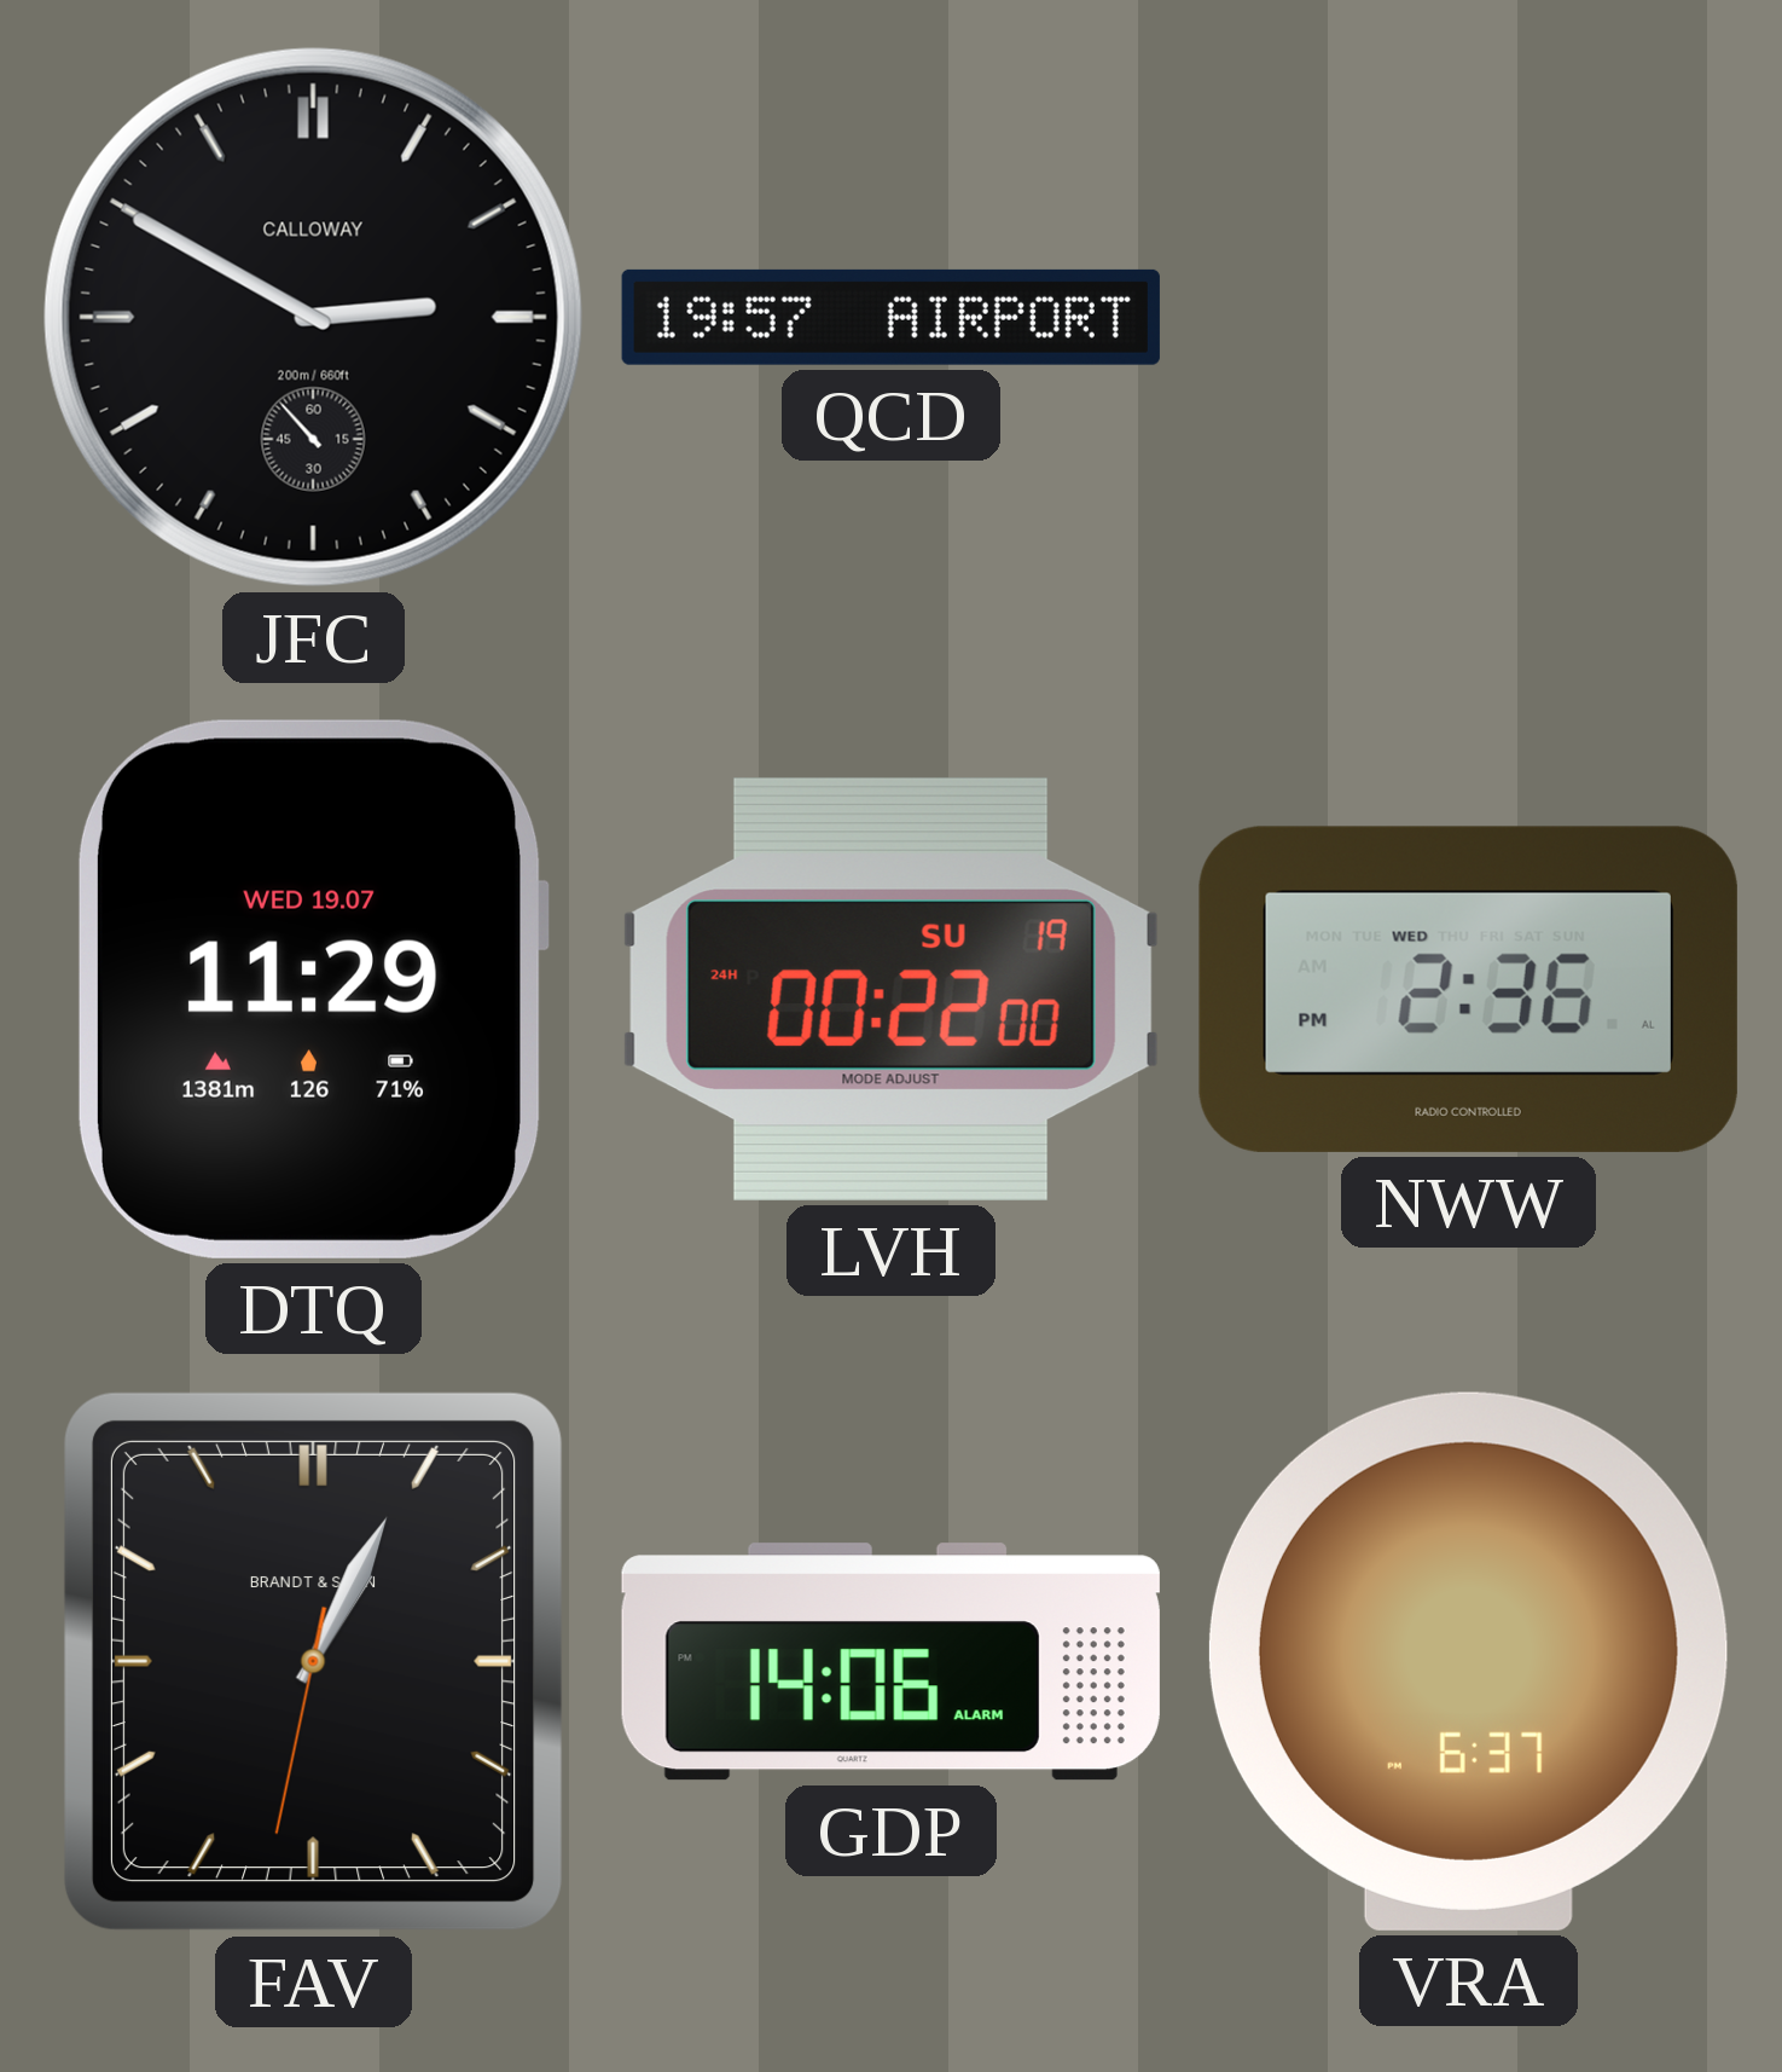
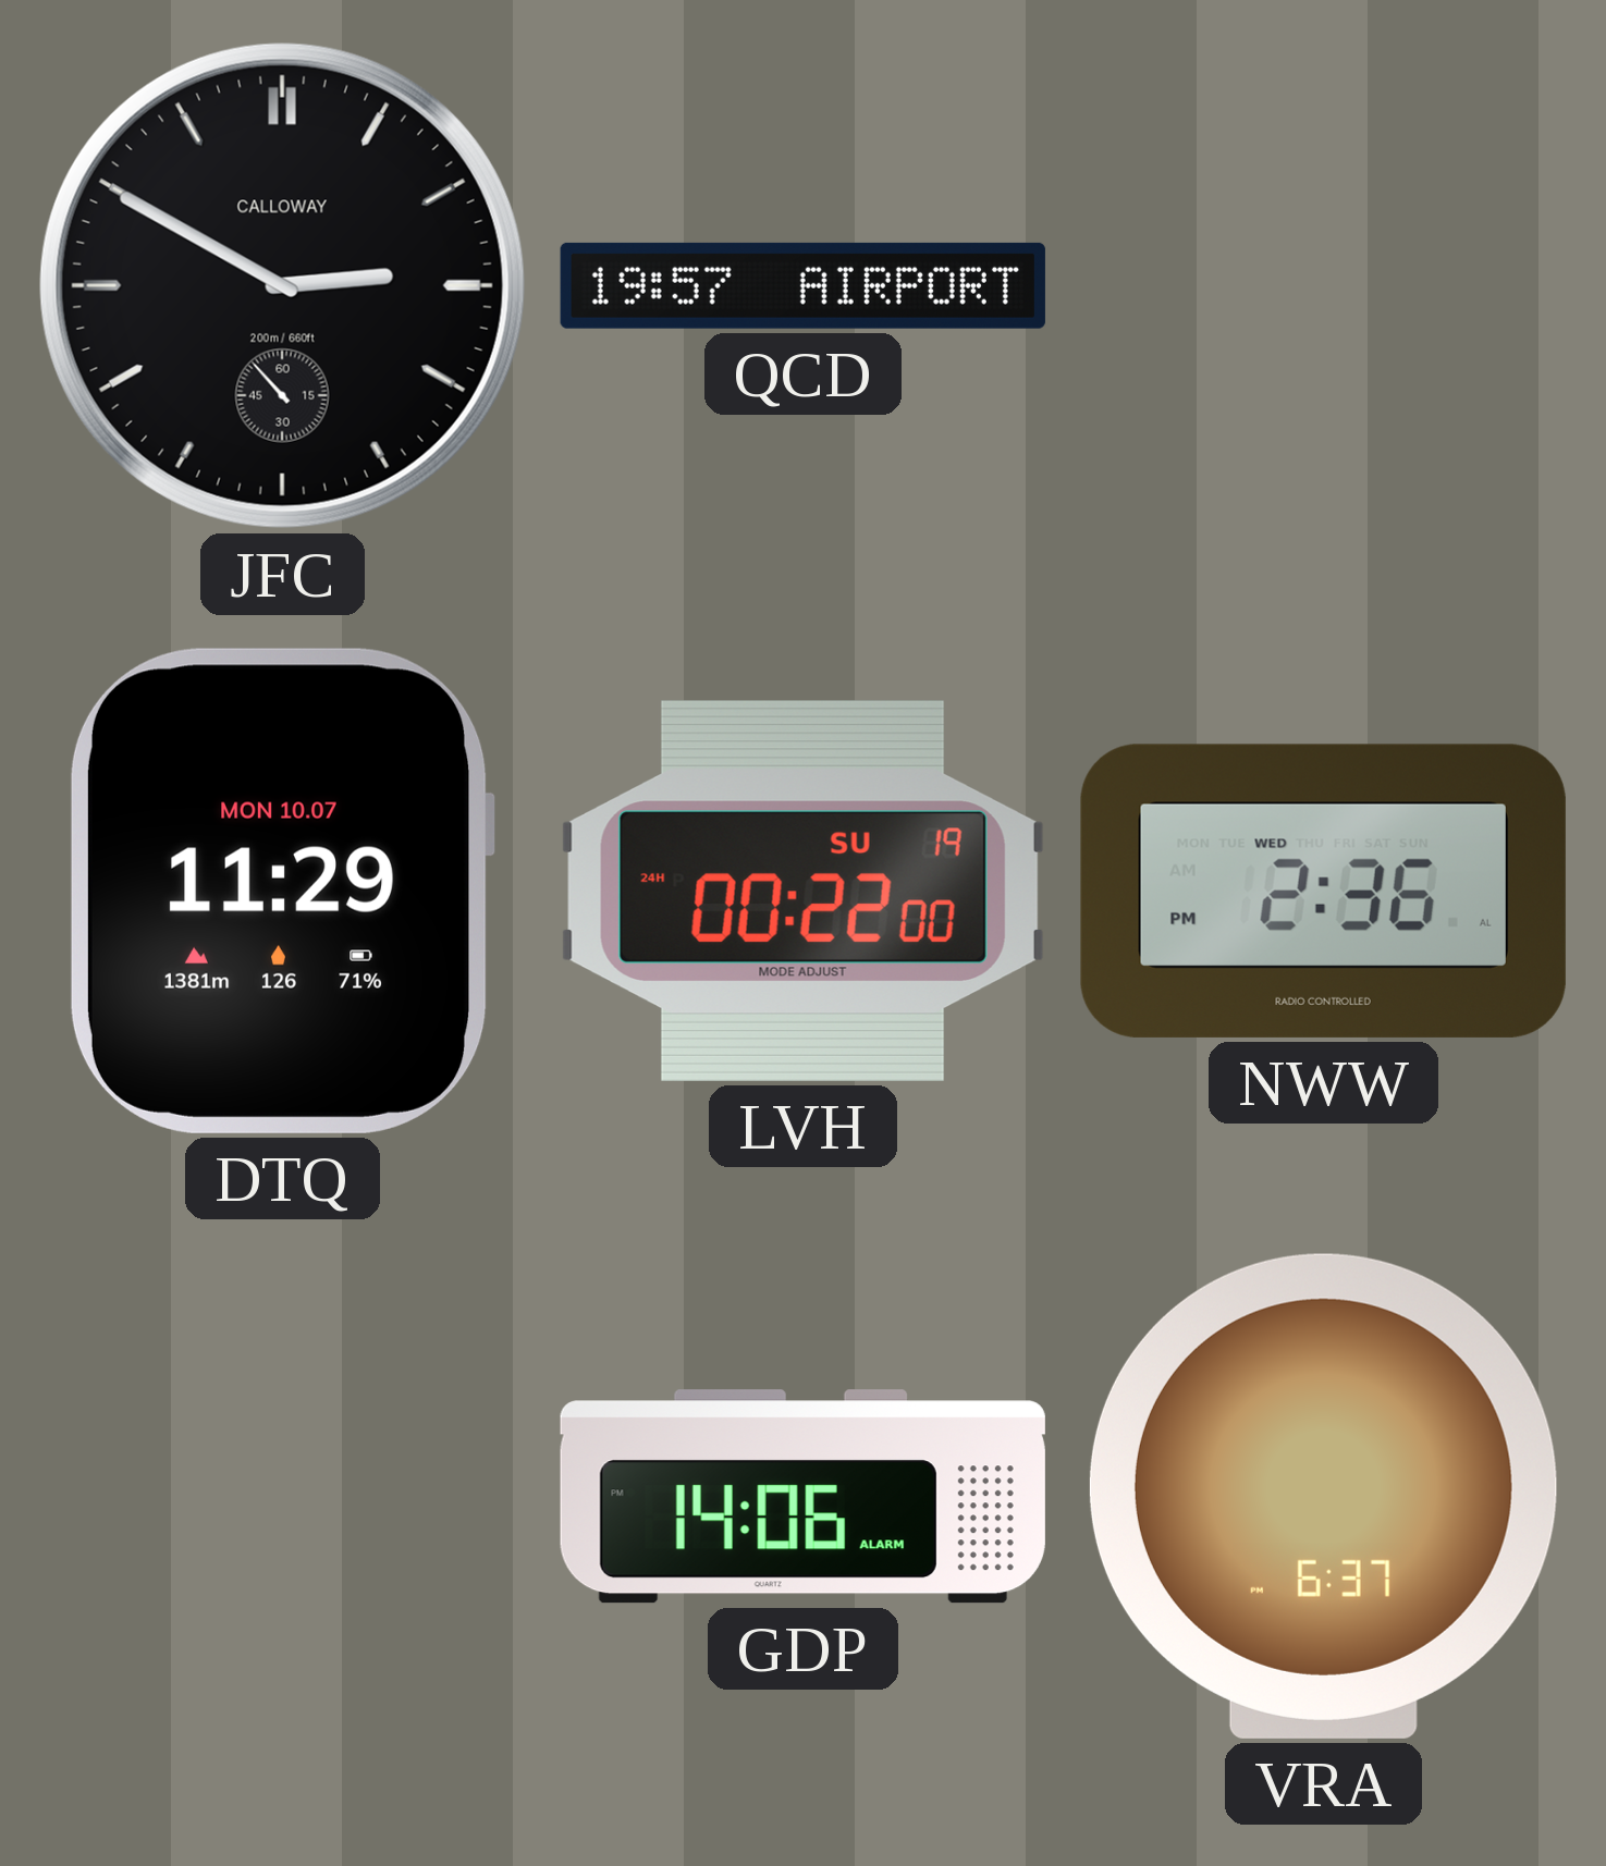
DTQ date: WED 19.07 -> MON 10.07 (282, 891)
FAV: 1:04 -> none (313, 1661)
